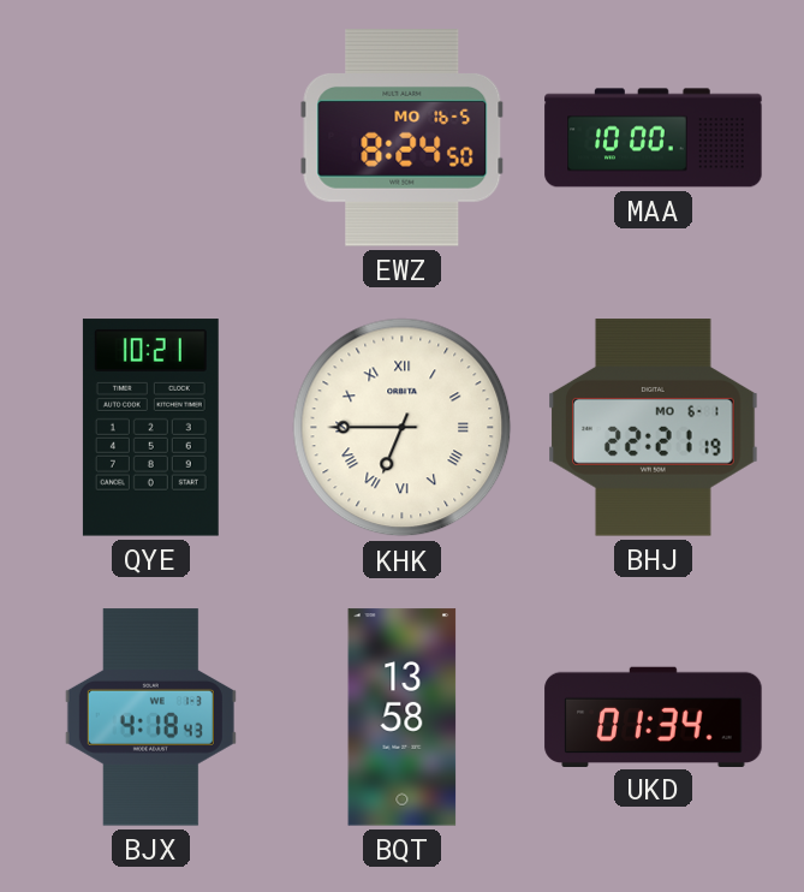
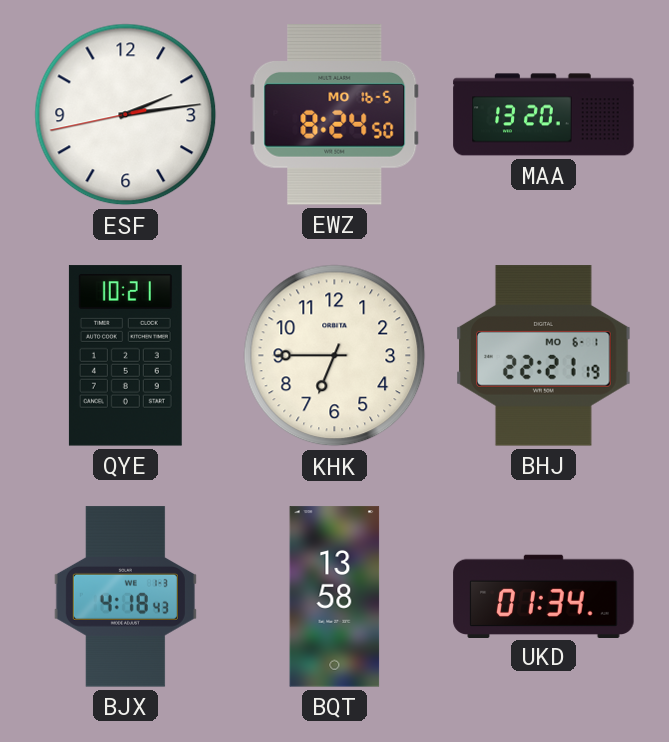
ESF: none -> 2:13 (126, 115)
MAA: 10:00 -> 13:20 (544, 115)
KHK numerals: Roman -> Arabic (335, 356)
